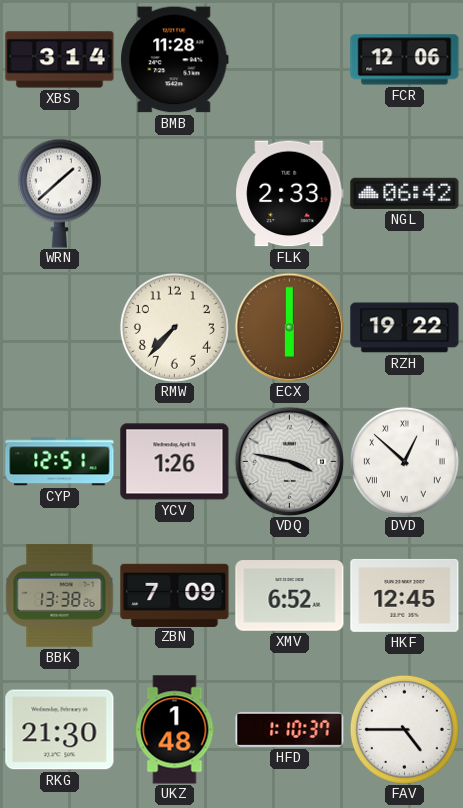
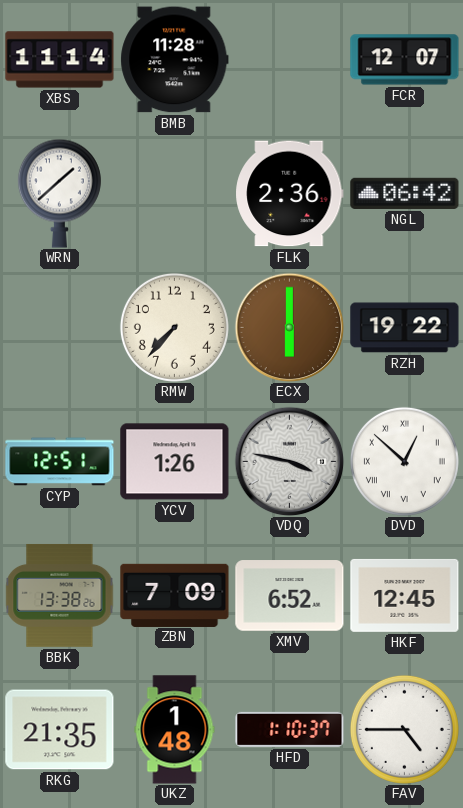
XBS: 3:14 -> 11:14 (60, 60)
FCR: 12:06 -> 12:07 (405, 60)
FLK: 2:33 -> 2:36 (290, 194)
RKG: 21:30 -> 21:35 (60, 730)
